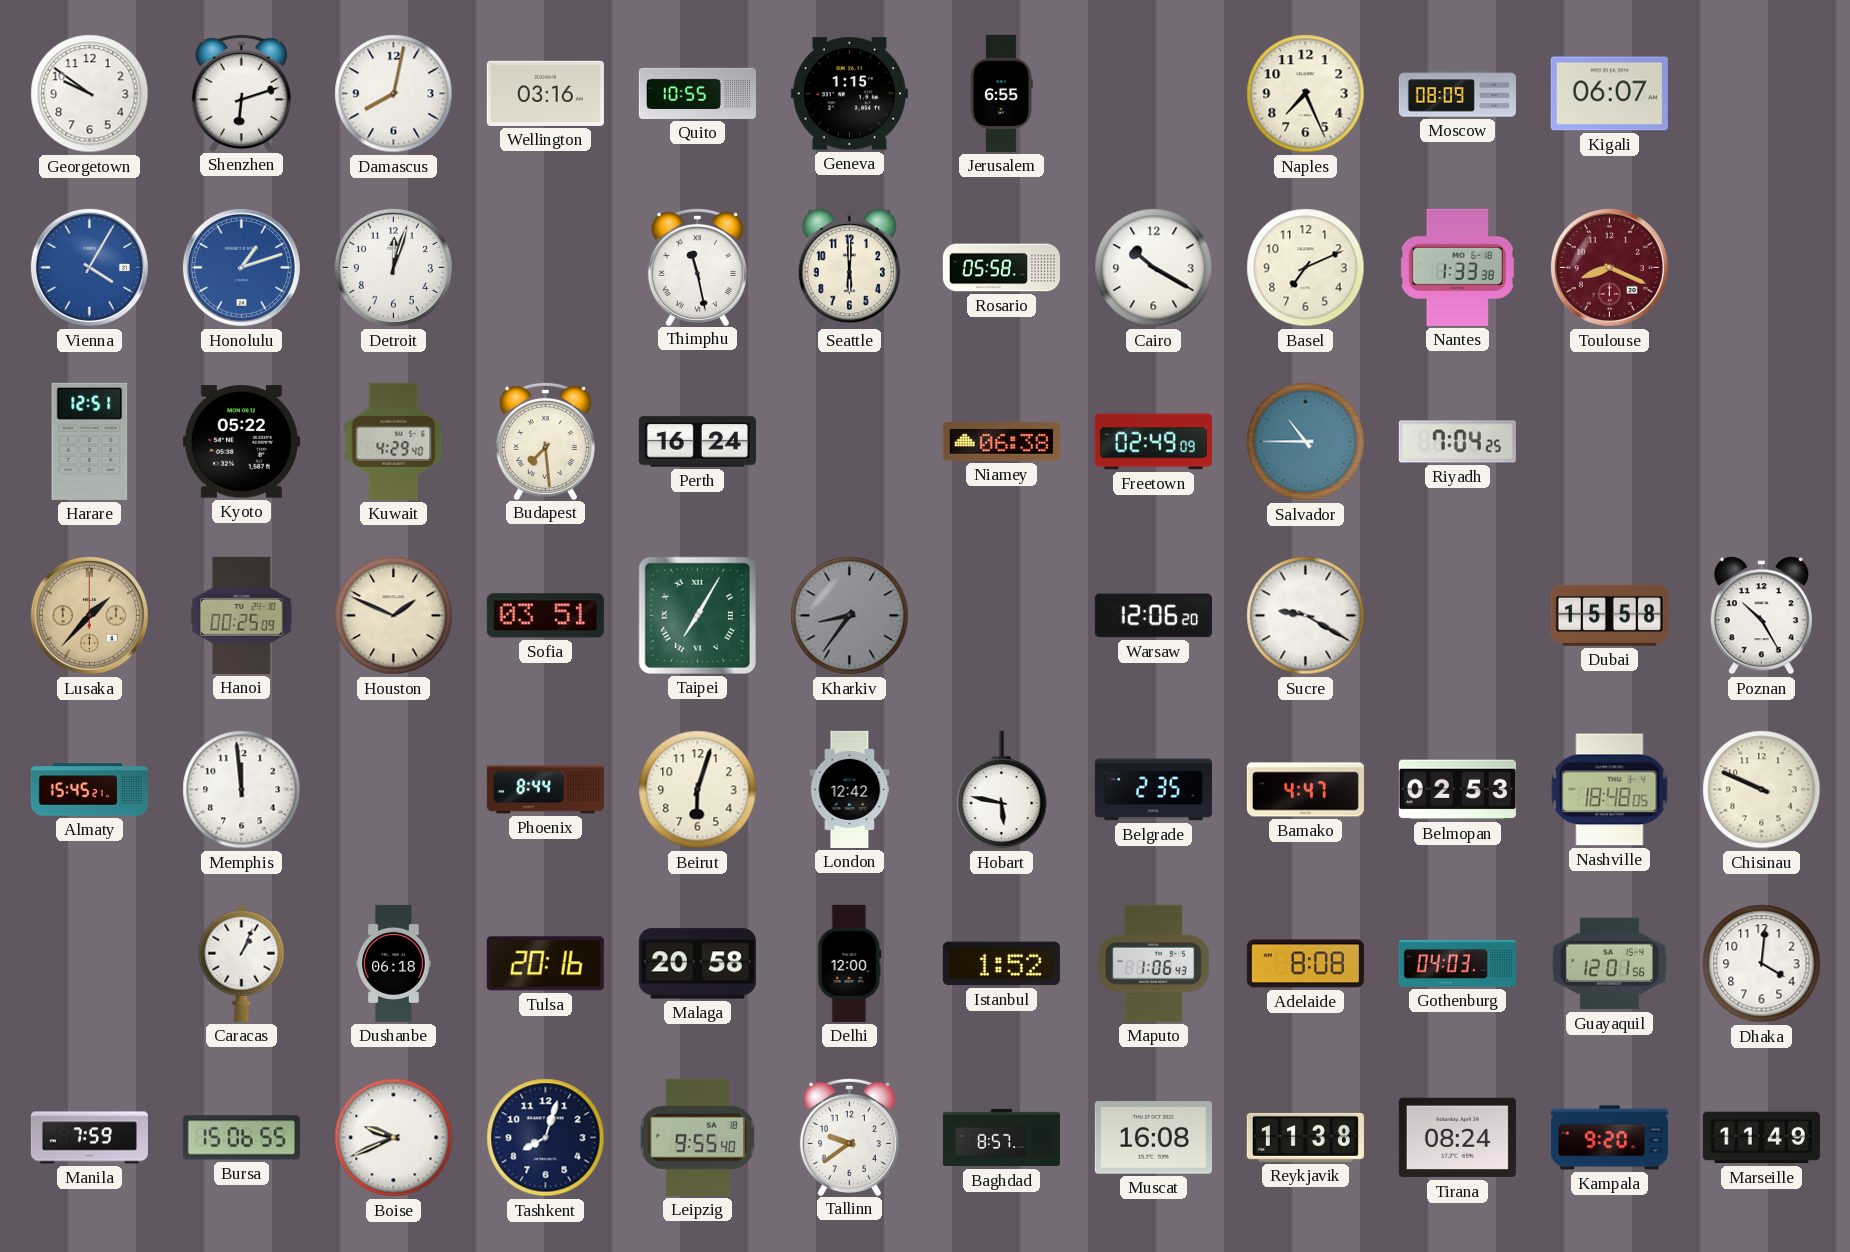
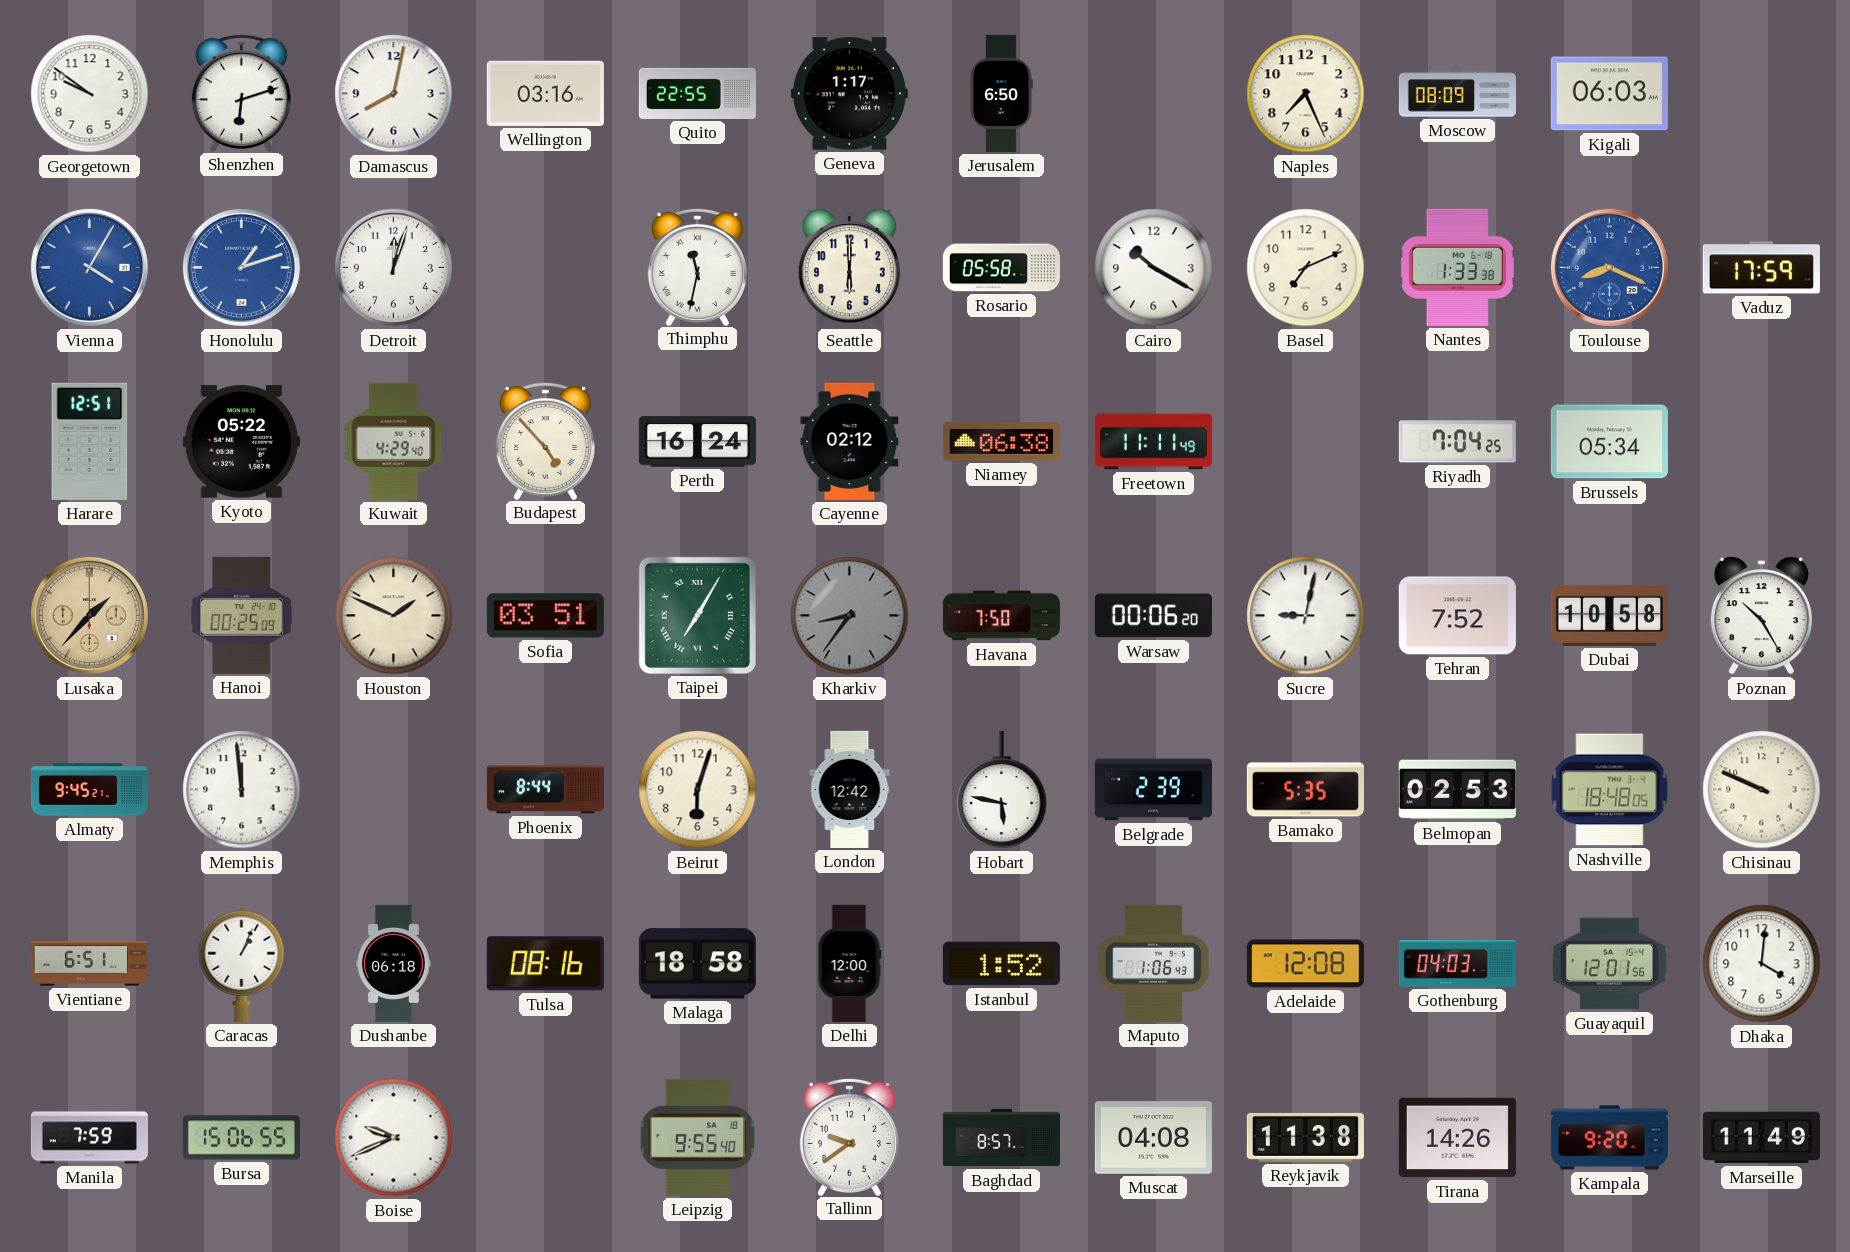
Quito: 10:55 -> 22:55 (697, 93)
Geneva: 1:15 -> 1:17 (849, 94)
Jerusalem: 6:55 -> 6:50 (1001, 93)
Kigali: 06:07 -> 06:03 (1609, 94)
Thimphu: 11:28 -> 11:32 (697, 266)
Toulouse dial: burgundy -> blue (1609, 267)
Vaduz: none -> 17:59 (1761, 268)
Budapest: 7:29 -> 4:53 (545, 440)
Cayenne: none -> 02:12 (850, 441)
Freetown: 02:49 -> 11:11 (1153, 442)
Salvador: 10:45 -> none (1306, 442)
Brussels: none -> 05:34 (1609, 442)
Havana: none -> 7:50 (1001, 616)
Warsaw: 12:06 -> 00:06 (1153, 616)
Sucre: 9:20 -> 9:02 (1306, 616)
Tehran: none -> 7:52 (1457, 616)
Dubai: 15:58 -> 10:58 (1609, 615)
Almaty: 15:45 -> 9:45 (89, 790)
Belgrade: 2:35 -> 2:39 (1153, 790)
Bamako: 4:47 -> 5:35 (1305, 790)
Vientiane: none -> 6:51 (89, 964)
Tulsa: 20:16 -> 08:16 (545, 964)
Malaga: 20:58 -> 18:58 (697, 964)
Adelaide: 8:08 -> 12:08 (1305, 964)
Tashkent: 8:03 -> none (546, 1138)
Muscat: 16:08 -> 04:08 (1153, 1138)
Tirana: 08:24 -> 14:26 (1457, 1138)
